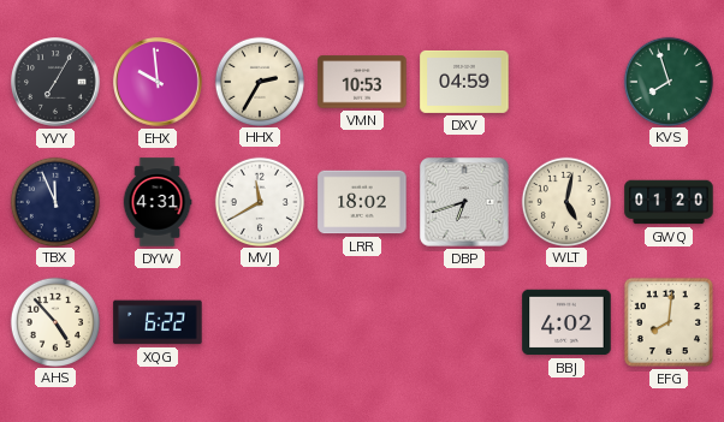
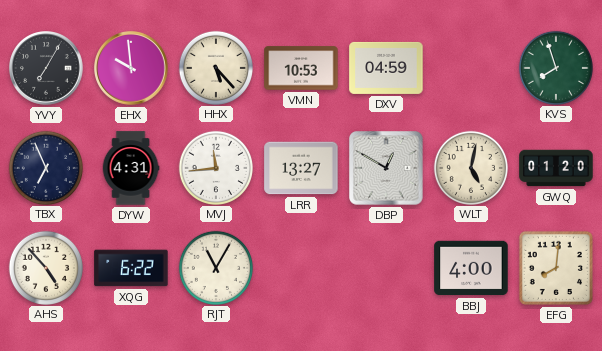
HHX: 2:35 -> 5:23 (215, 67)
TBX: 11:56 -> 6:56 (45, 167)
MVJ: 11:40 -> 11:44 (215, 167)
LRR: 18:02 -> 13:27 (301, 168)
DBP: 6:42 -> 12:50 (386, 168)
RJT: none -> 11:05 (215, 267)
BBJ: 4:02 -> 4:00 (471, 268)
